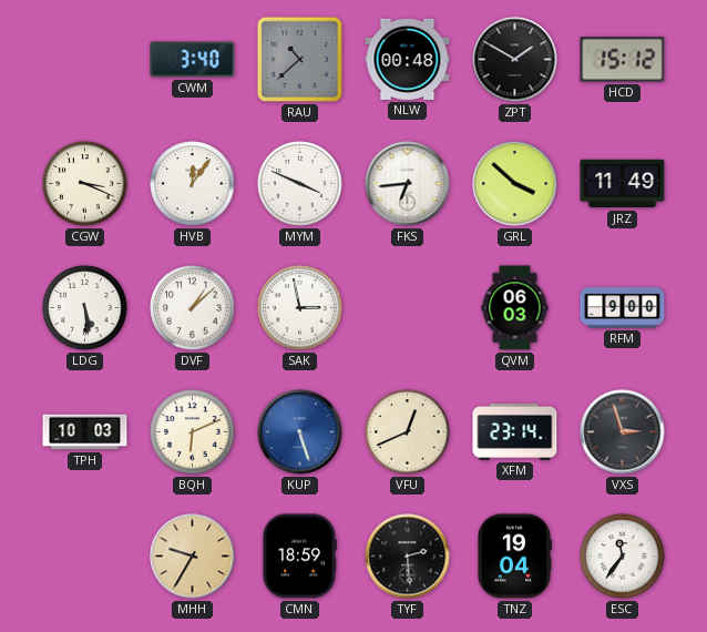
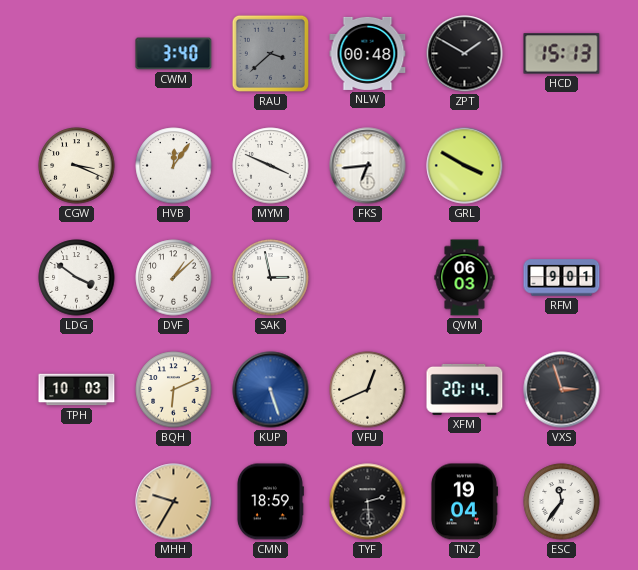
RAU: 10:38 -> 3:38 (270, 53)
HCD: 15:12 -> 15:13 (562, 54)
GRL: 3:52 -> 3:50 (465, 166)
JRZ: 11:49 -> none (623, 184)
LDG: 5:29 -> 3:51 (77, 278)
RFM: 9:00 -> 9:01 (562, 278)
XFM: 23:14 -> 20:14 (465, 389)
